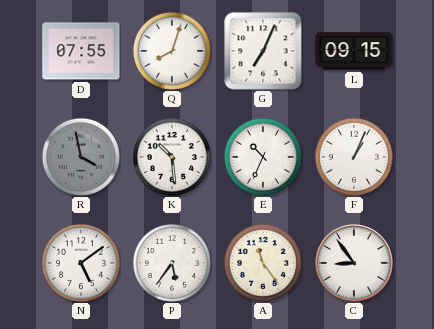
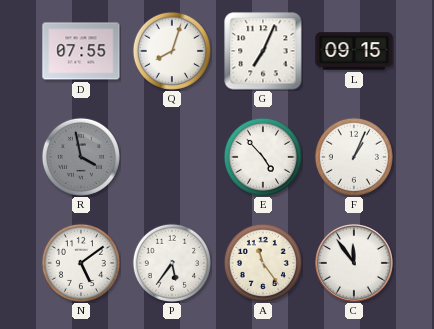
K: 10:29 -> none (172, 157)
E: 10:34 -> 4:53 (263, 157)
C: 8:54 -> 11:54 (355, 264)
